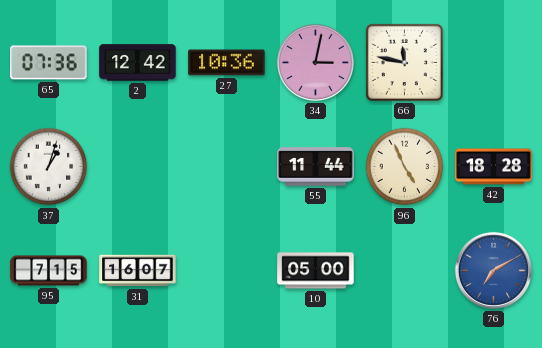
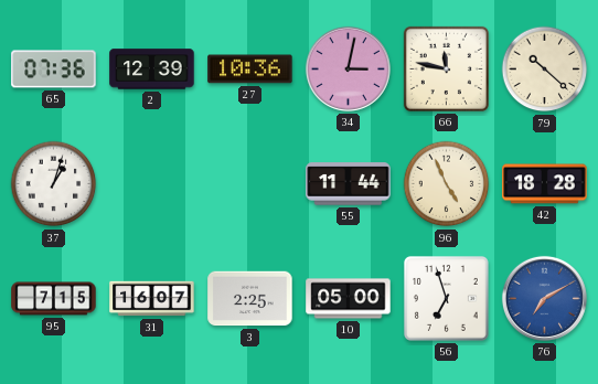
2: 12:42 -> 12:39 (152, 70)
79: none -> 10:22 (545, 70)
3: none -> 2:25 (250, 299)
56: none -> 6:57 (446, 298)
